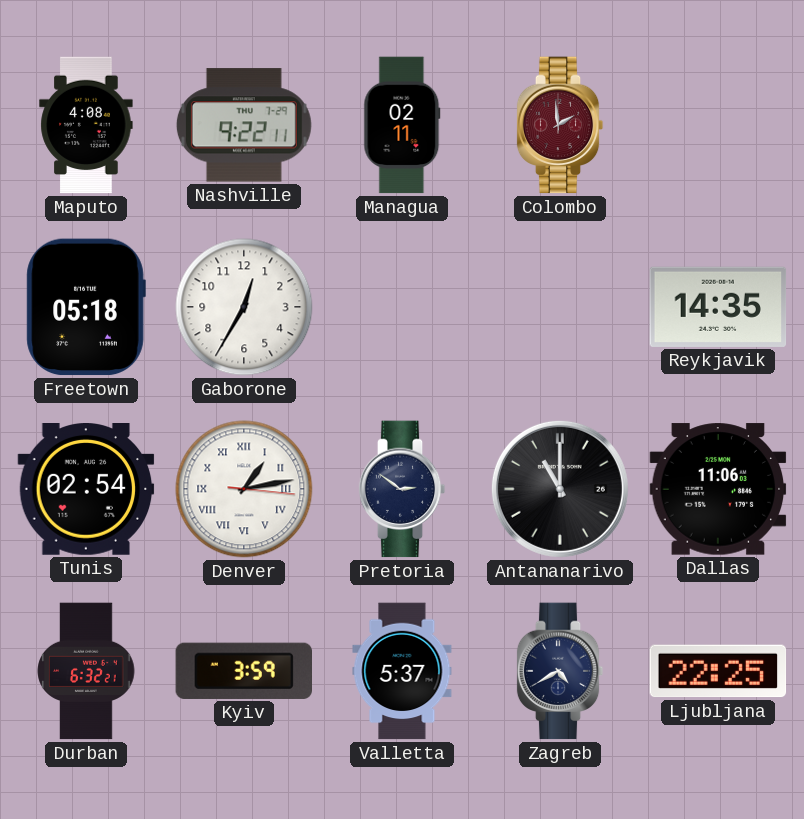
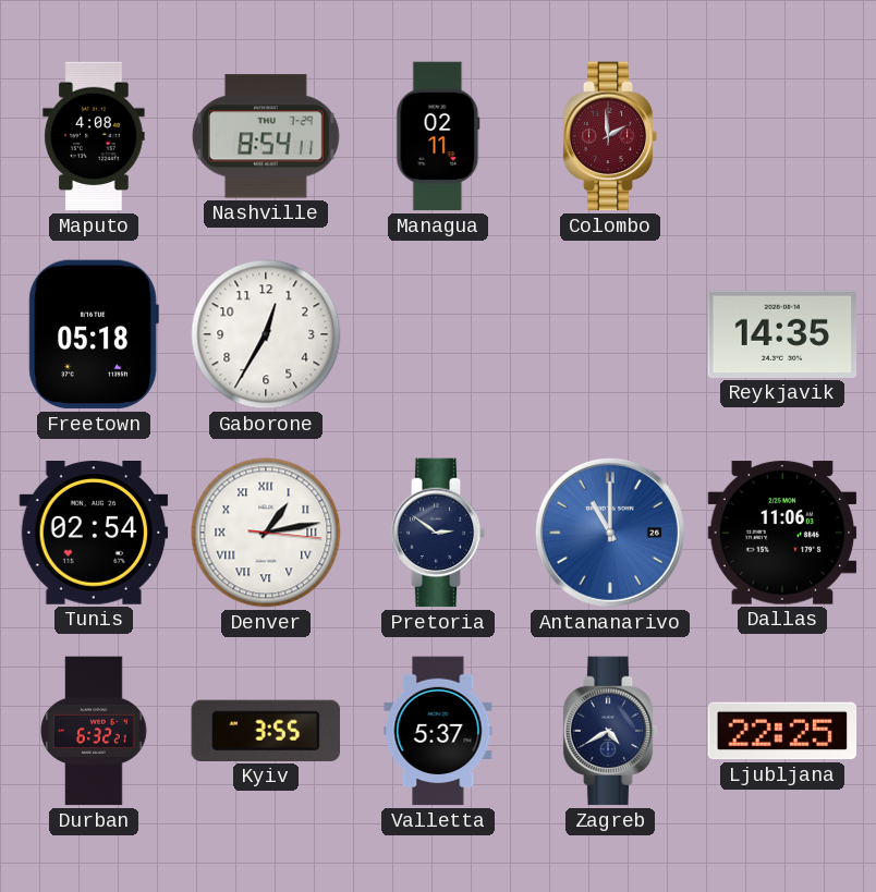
Nashville: 9:22 -> 8:54 (266, 136)
Antananarivo dial: black -> blue (610, 533)
Kyiv: 3:59 -> 3:55 (265, 731)
